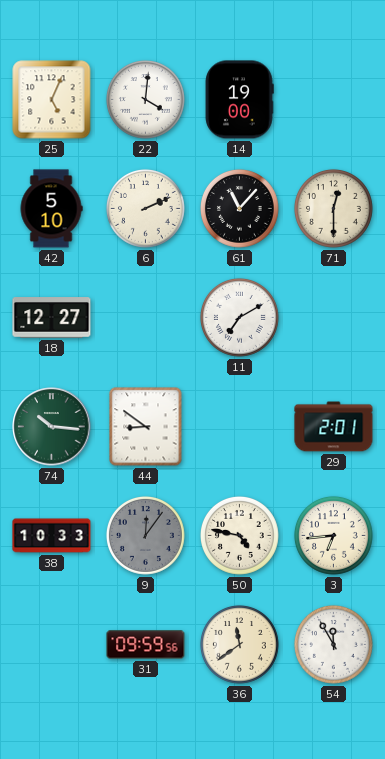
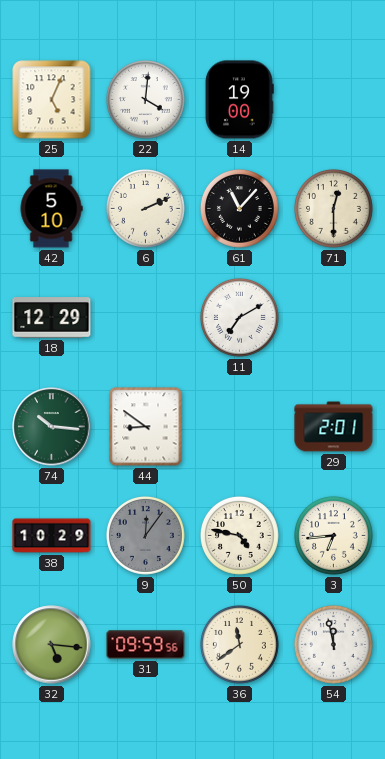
18: 12:27 -> 12:29 (52, 318)
38: 10:33 -> 10:29 (52, 536)
32: none -> 5:16 (52, 645)
54: 11:55 -> 11:58 (333, 644)
